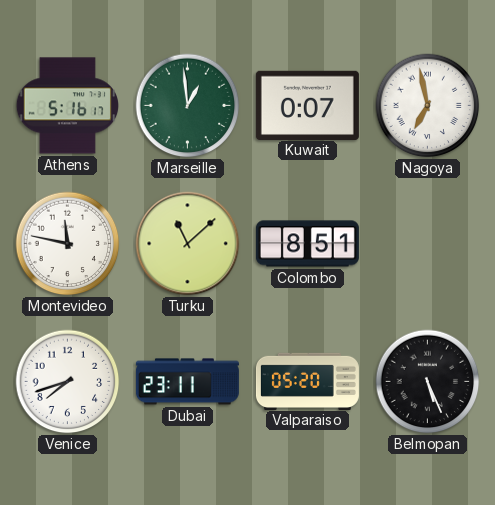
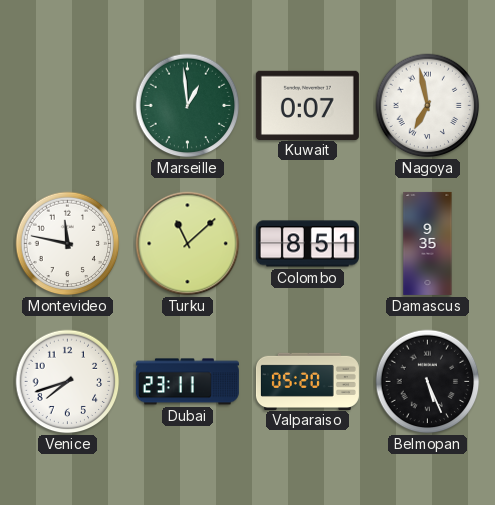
Athens: 5:16 -> none (67, 106)
Damascus: none -> 9:35 (428, 243)
